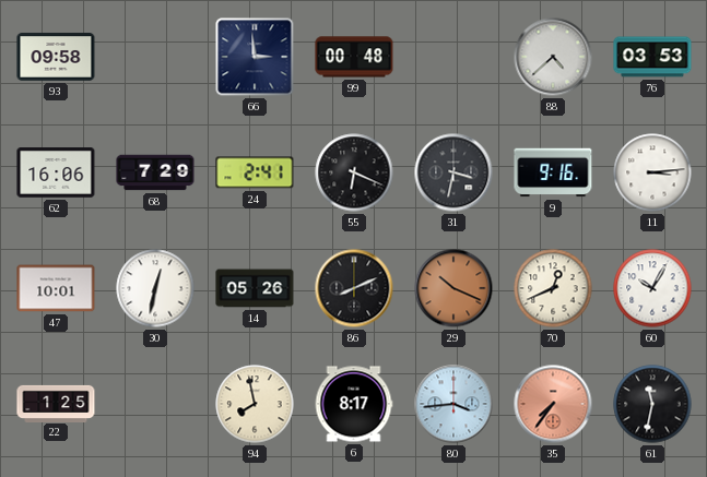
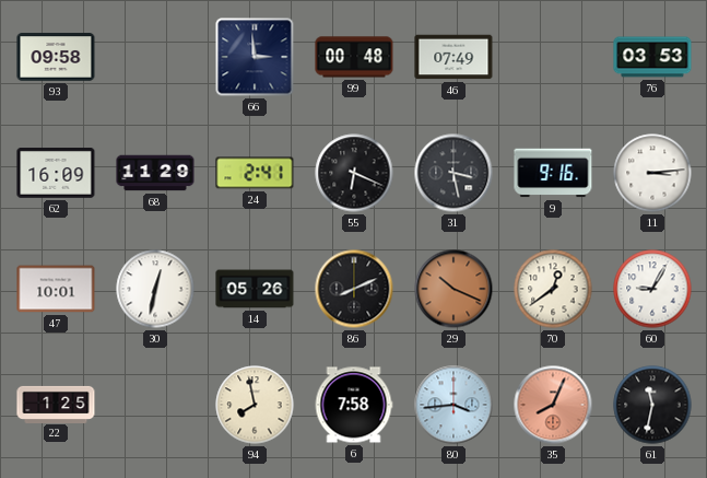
46: none -> 07:49 (453, 57)
88: 4:38 -> none (553, 57)
62: 16:06 -> 16:09 (56, 174)
68: 7:29 -> 11:29 (155, 173)
31: 3:32 -> 3:28 (453, 173)
70: 12:41 -> 12:39 (553, 289)
60: 10:05 -> 9:05 (652, 289)
6: 8:17 -> 7:58 (354, 405)
35: 7:36 -> 8:04 (553, 405)
